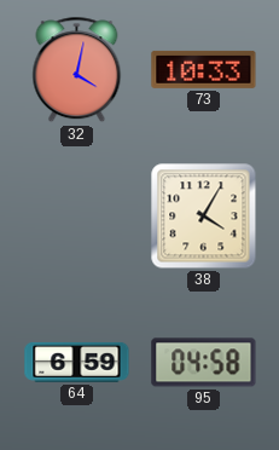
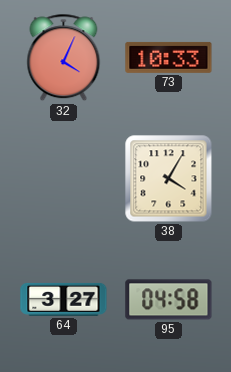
32: 4:02 -> 4:04 (64, 58)
64: 6:59 -> 3:27 (64, 299)
